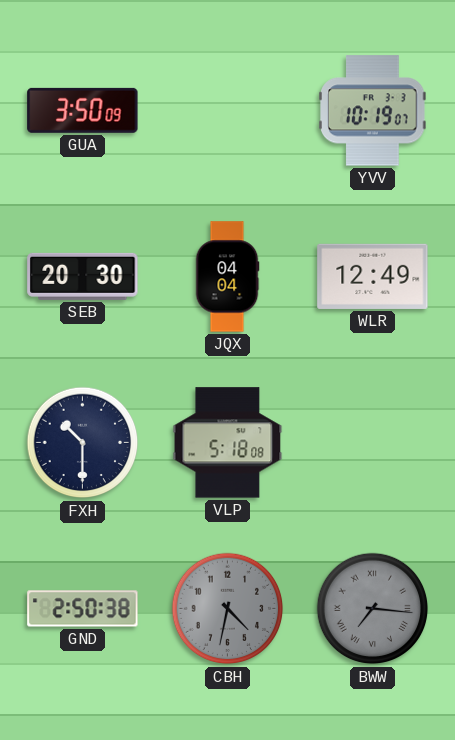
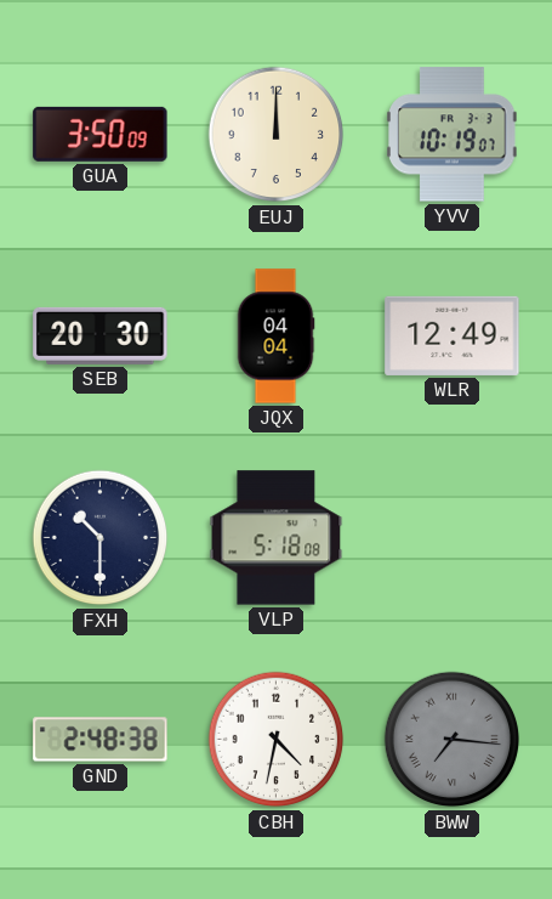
EUJ: none -> 12:00 (277, 135)
GND: 2:50 -> 2:48 (101, 740)
CBH dial: grey -> white (277, 740)
